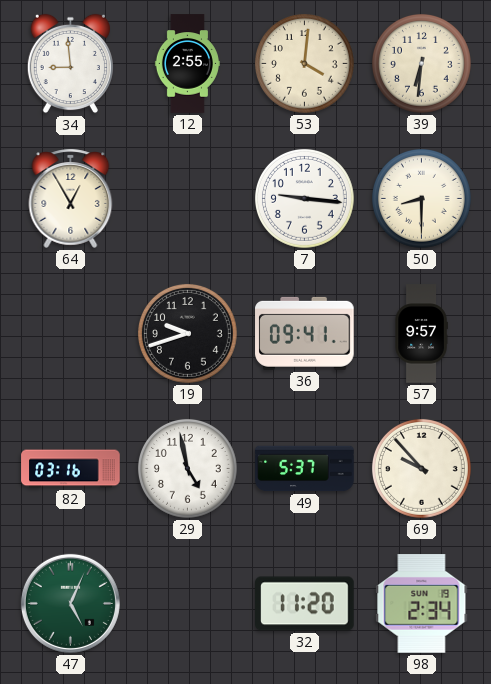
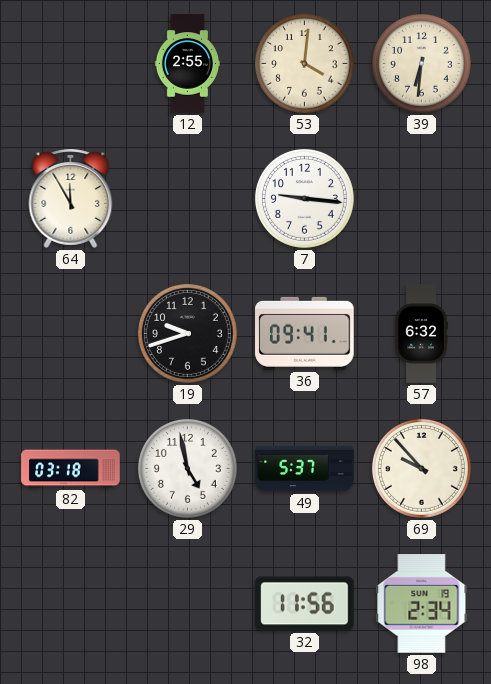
34: 8:59 -> none (70, 64)
64: 12:55 -> 11:55 (71, 198)
50: 8:30 -> none (421, 198)
57: 9:57 -> 6:32 (421, 334)
82: 03:16 -> 03:18 (71, 469)
47: 5:04 -> none (70, 603)
32: 11:20 -> 11:56 (305, 604)
